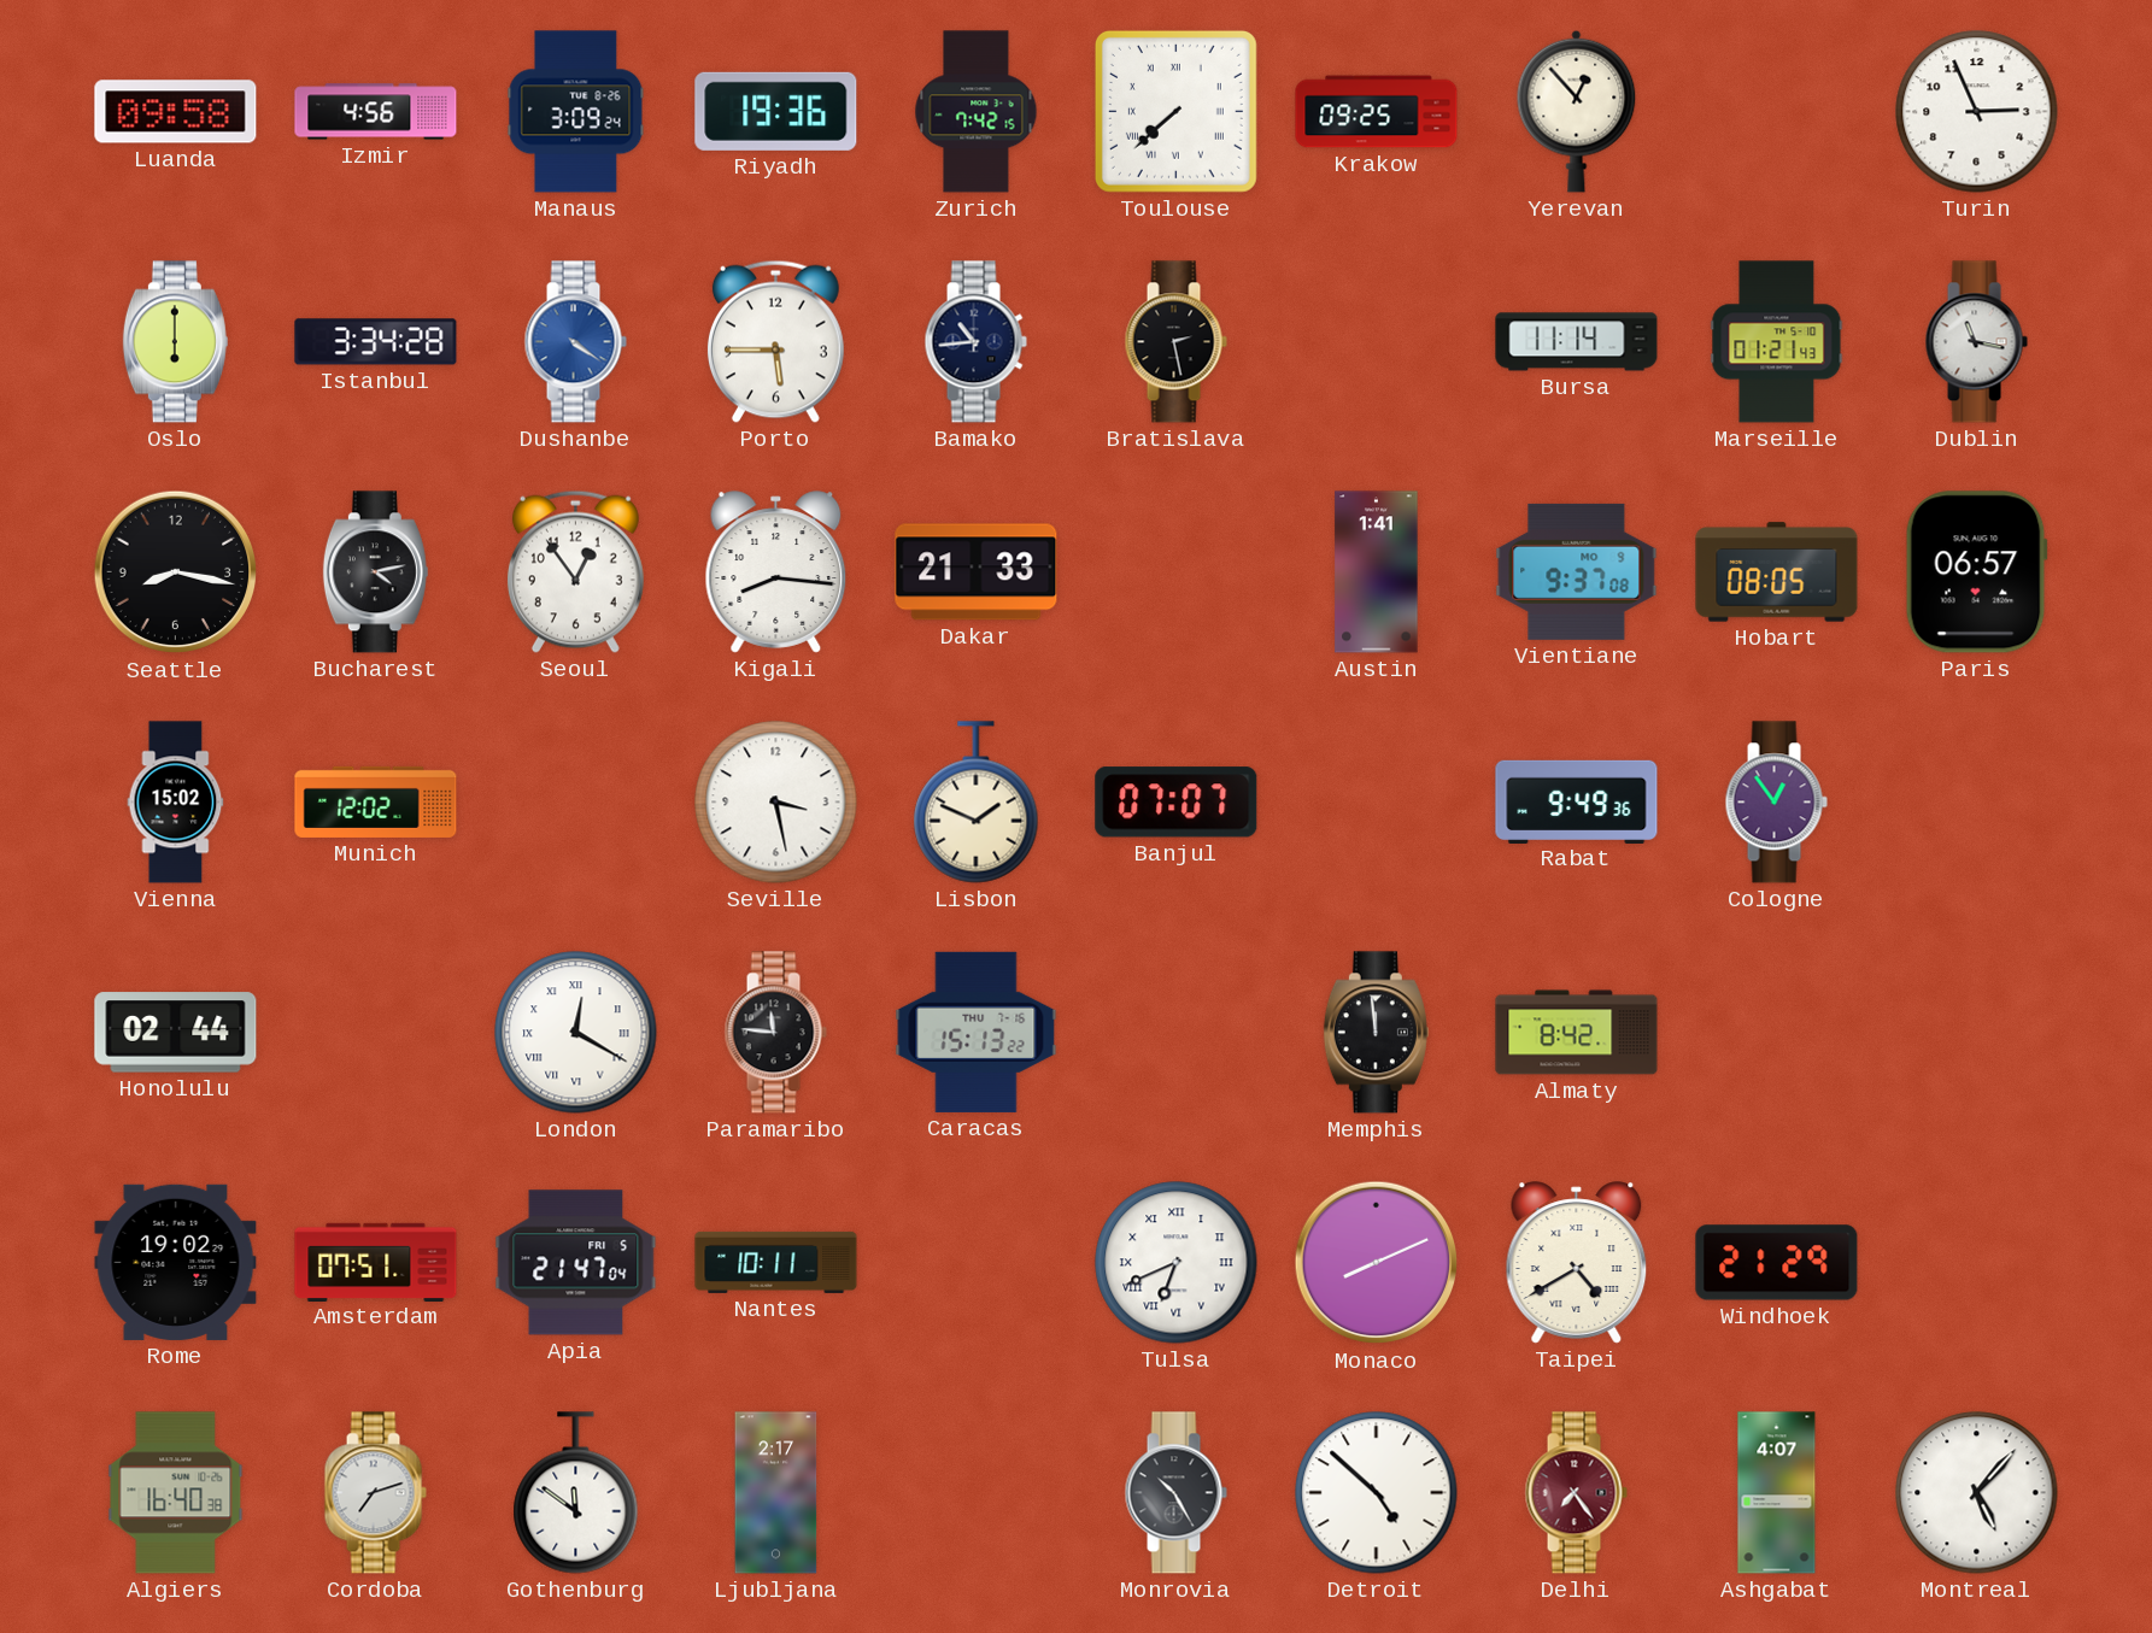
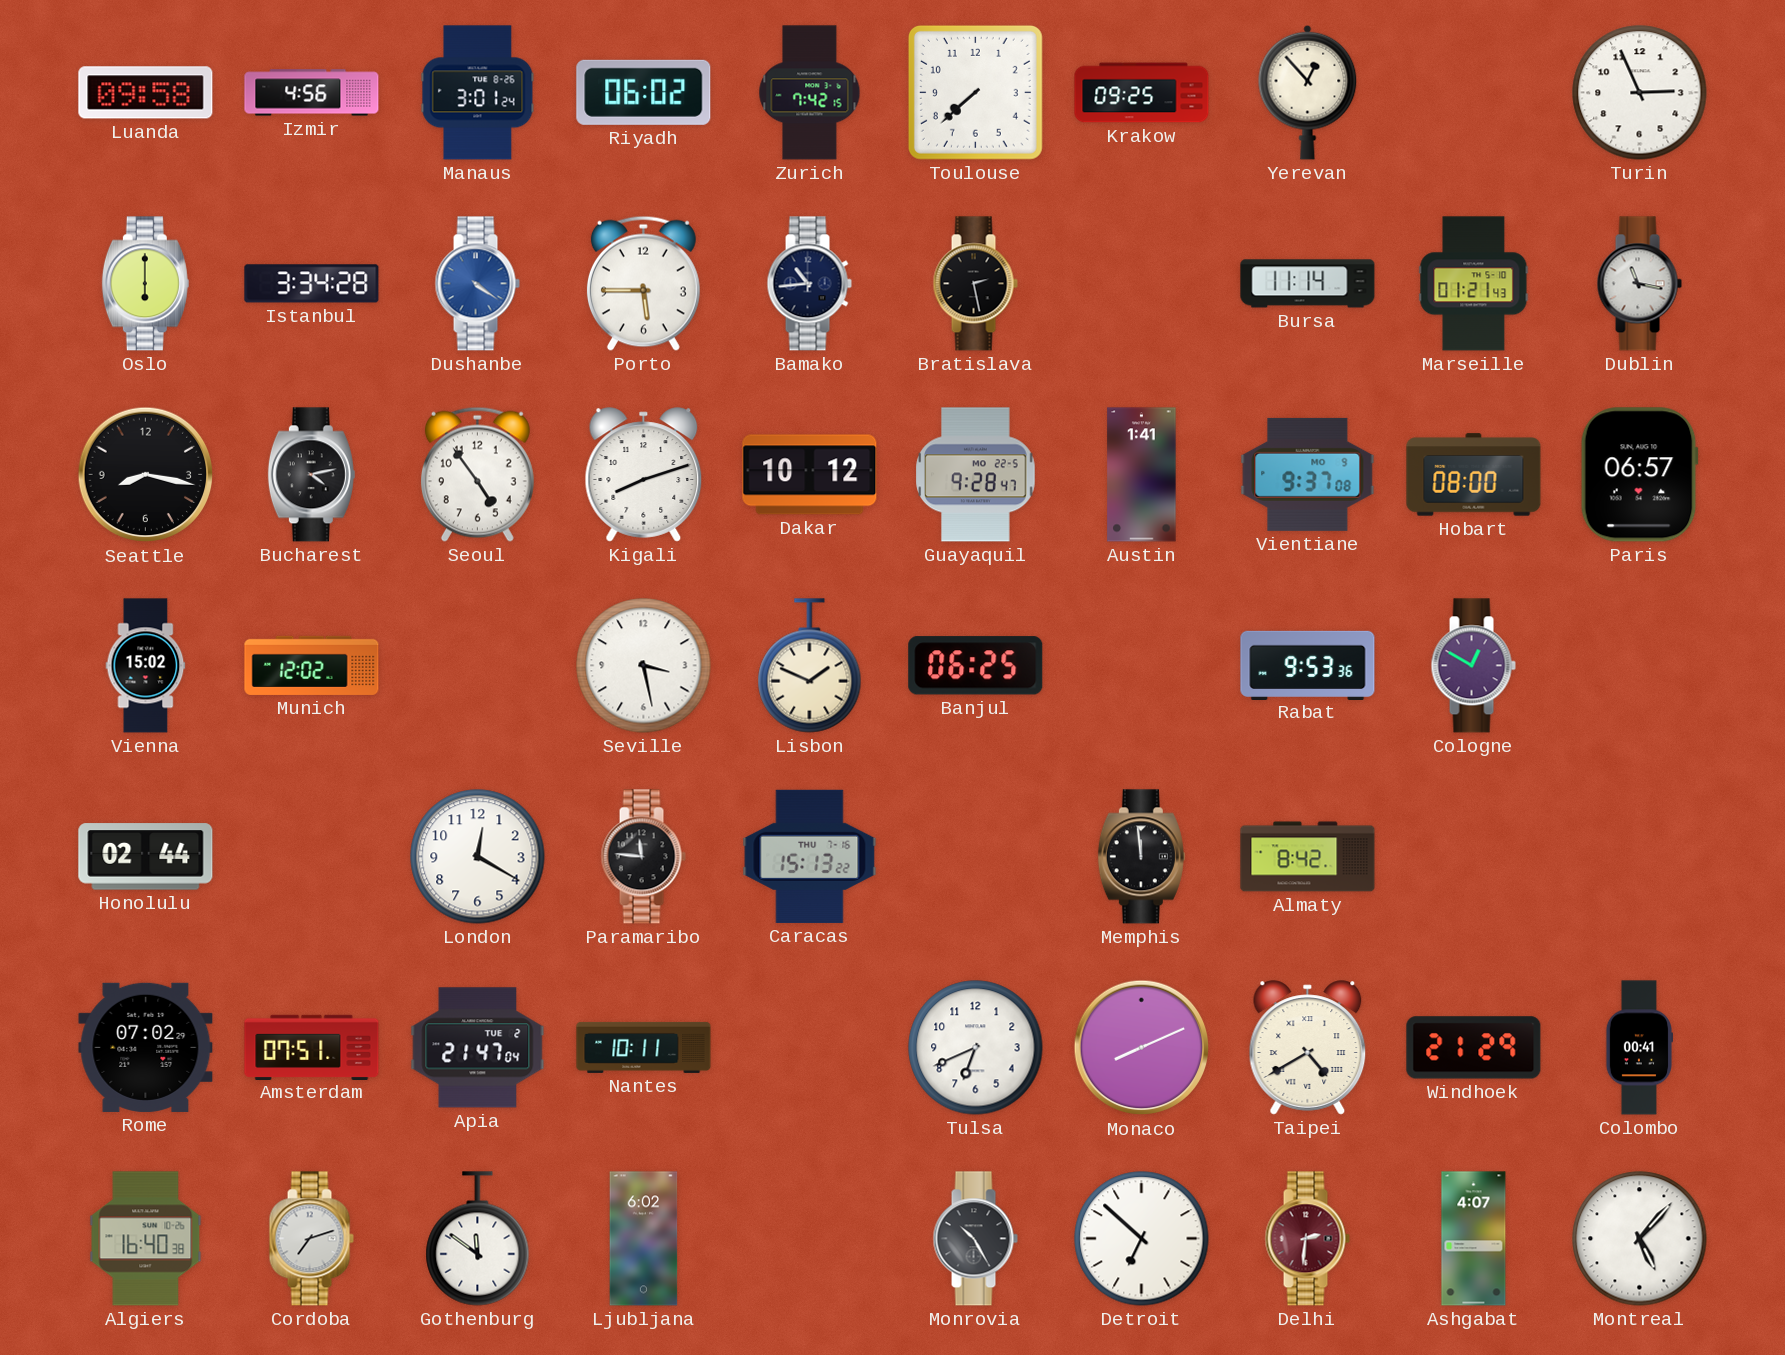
Manaus: 3:09 -> 3:01 (478, 93)
Riyadh: 19:36 -> 06:02 (644, 92)
Toulouse numerals: Roman -> Arabic (975, 92)
Seoul: 12:54 -> 4:54 (477, 474)
Kigali: 8:16 -> 8:12 (644, 475)
Dakar: 21:33 -> 10:12 (810, 475)
Guayaquil: none -> 9:28 (976, 475)
Hobart: 08:05 -> 08:00 (1474, 475)
Banjul: 07:07 -> 06:25 (976, 666)
Rabat: 9:49 -> 9:53 (1308, 665)
Cologne: 12:54 -> 12:50 (1473, 666)
London numerals: Roman -> Arabic (478, 857)
Rome: 19:02 -> 07:02 (146, 1047)
Apia date: FRI 5 -> TUE 2 (478, 1048)
Tulsa numerals: Roman -> Arabic (976, 1048)
Colombo: none -> 00:41 (1638, 1048)
Ljubljana: 2:17 -> 6:02 (644, 1239)
Detroit: 4:52 -> 6:52 (1142, 1239)
Delhi: 7:24 -> 2:31 (1307, 1239)
